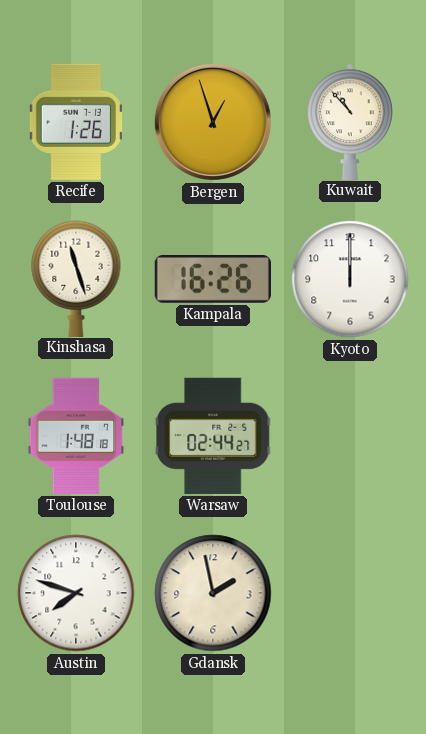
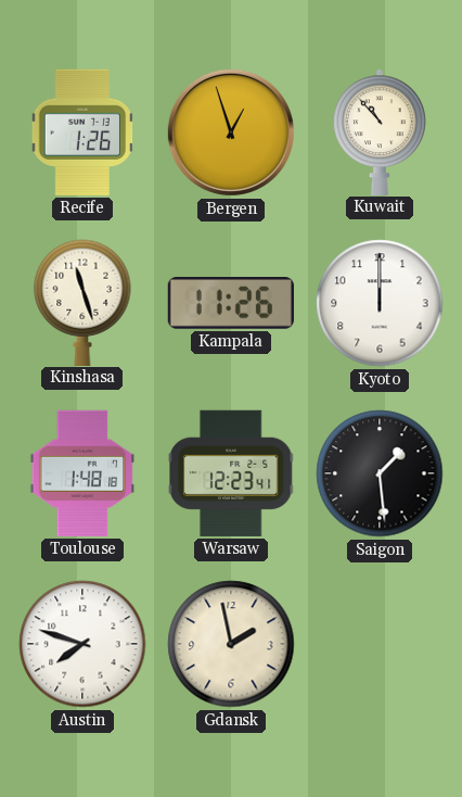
Kampala: 16:26 -> 11:26 (231, 304)
Warsaw: 02:44 -> 12:23 (231, 473)
Saigon: none -> 1:29 (380, 473)
